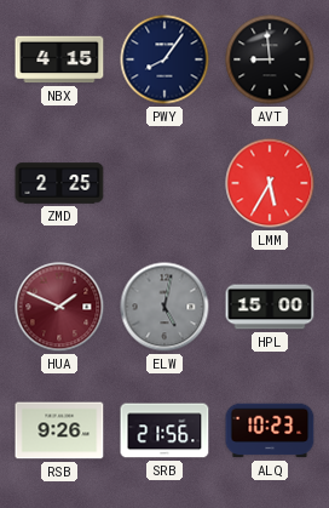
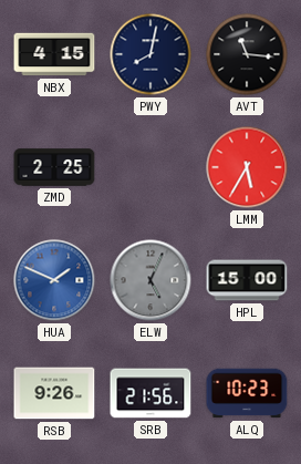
PWY: 8:06 -> 8:02 (150, 54)
AVT: 8:59 -> 11:16 (247, 54)
HUA dial: burgundy -> blue (54, 280)
ELW: 5:02 -> 5:04 (150, 280)
